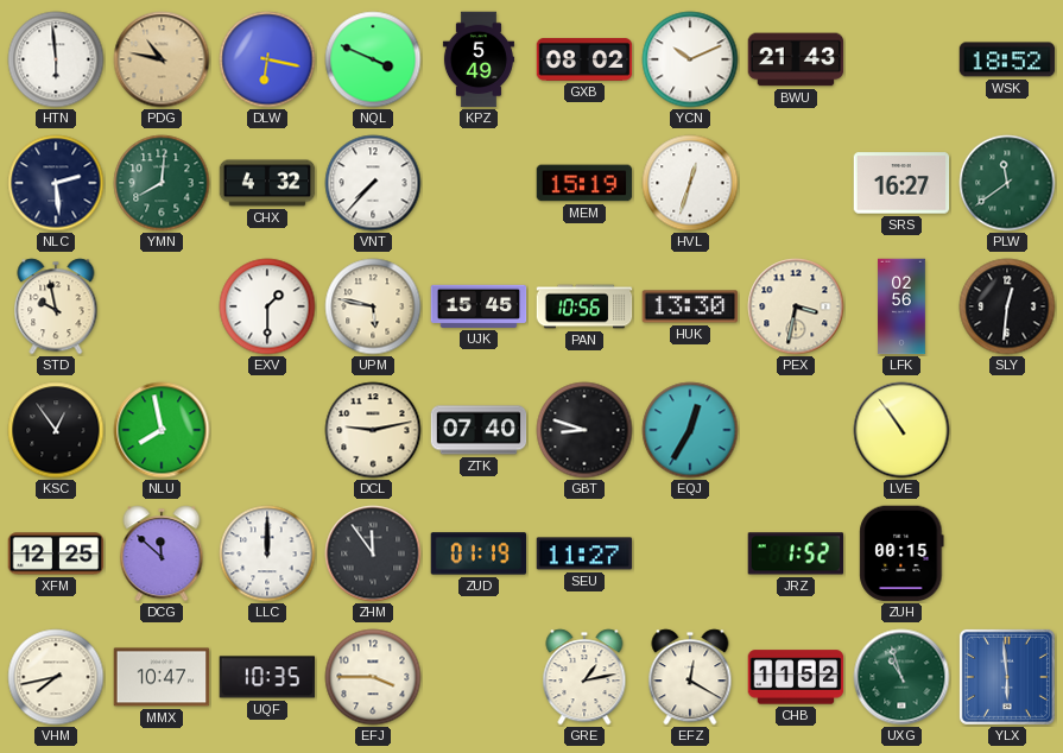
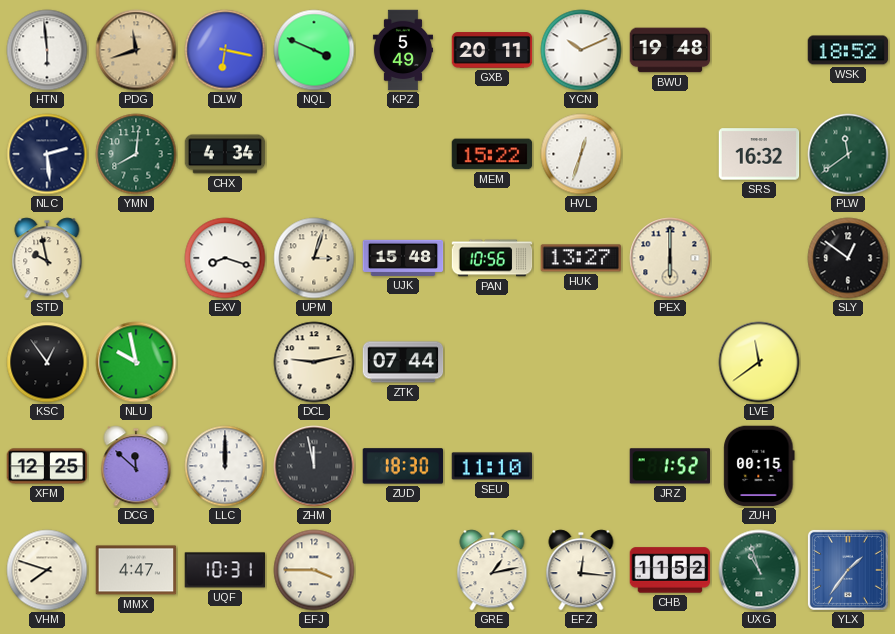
PDG: 10:47 -> 11:42 (136, 50)
GXB: 08:02 -> 20:11 (492, 50)
BWU: 21:43 -> 19:48 (670, 50)
CHX: 4:32 -> 4:34 (225, 154)
VNT: 7:37 -> none (373, 183)
MEM: 15:19 -> 15:22 (492, 154)
SRS: 16:27 -> 16:32 (759, 154)
EXV: 1:30 -> 8:18 (225, 258)
UPM: 5:47 -> 3:03 (314, 258)
UJK: 15:45 -> 15:48 (403, 258)
HUK: 13:30 -> 13:27 (581, 258)
PEX: 3:32 -> 6:00 (670, 258)
LFK: 02:56 -> none (901, 306)
SLY: 12:31 -> 12:51 (848, 258)
NLU: 7:58 -> 9:58 (136, 362)
ZTK: 07:40 -> 07:44 (403, 362)
GBT: 8:48 -> none (584, 430)
EQJ: 12:35 -> none (690, 430)
LVE: 10:54 -> 11:39 (759, 362)
ZHM: 11:54 -> 11:58 (314, 466)
ZUD: 01:19 -> 18:30 (403, 466)
SEU: 11:27 -> 11:10 (492, 466)
VHM: 7:43 -> 7:48 (47, 570)
MMX: 10:47 -> 4:47 (136, 570)
UQF: 10:35 -> 10:31 (225, 570)
EFZ: 12:20 -> 12:16 (581, 570)
YLX: 5:59 -> 1:36 (848, 570)
